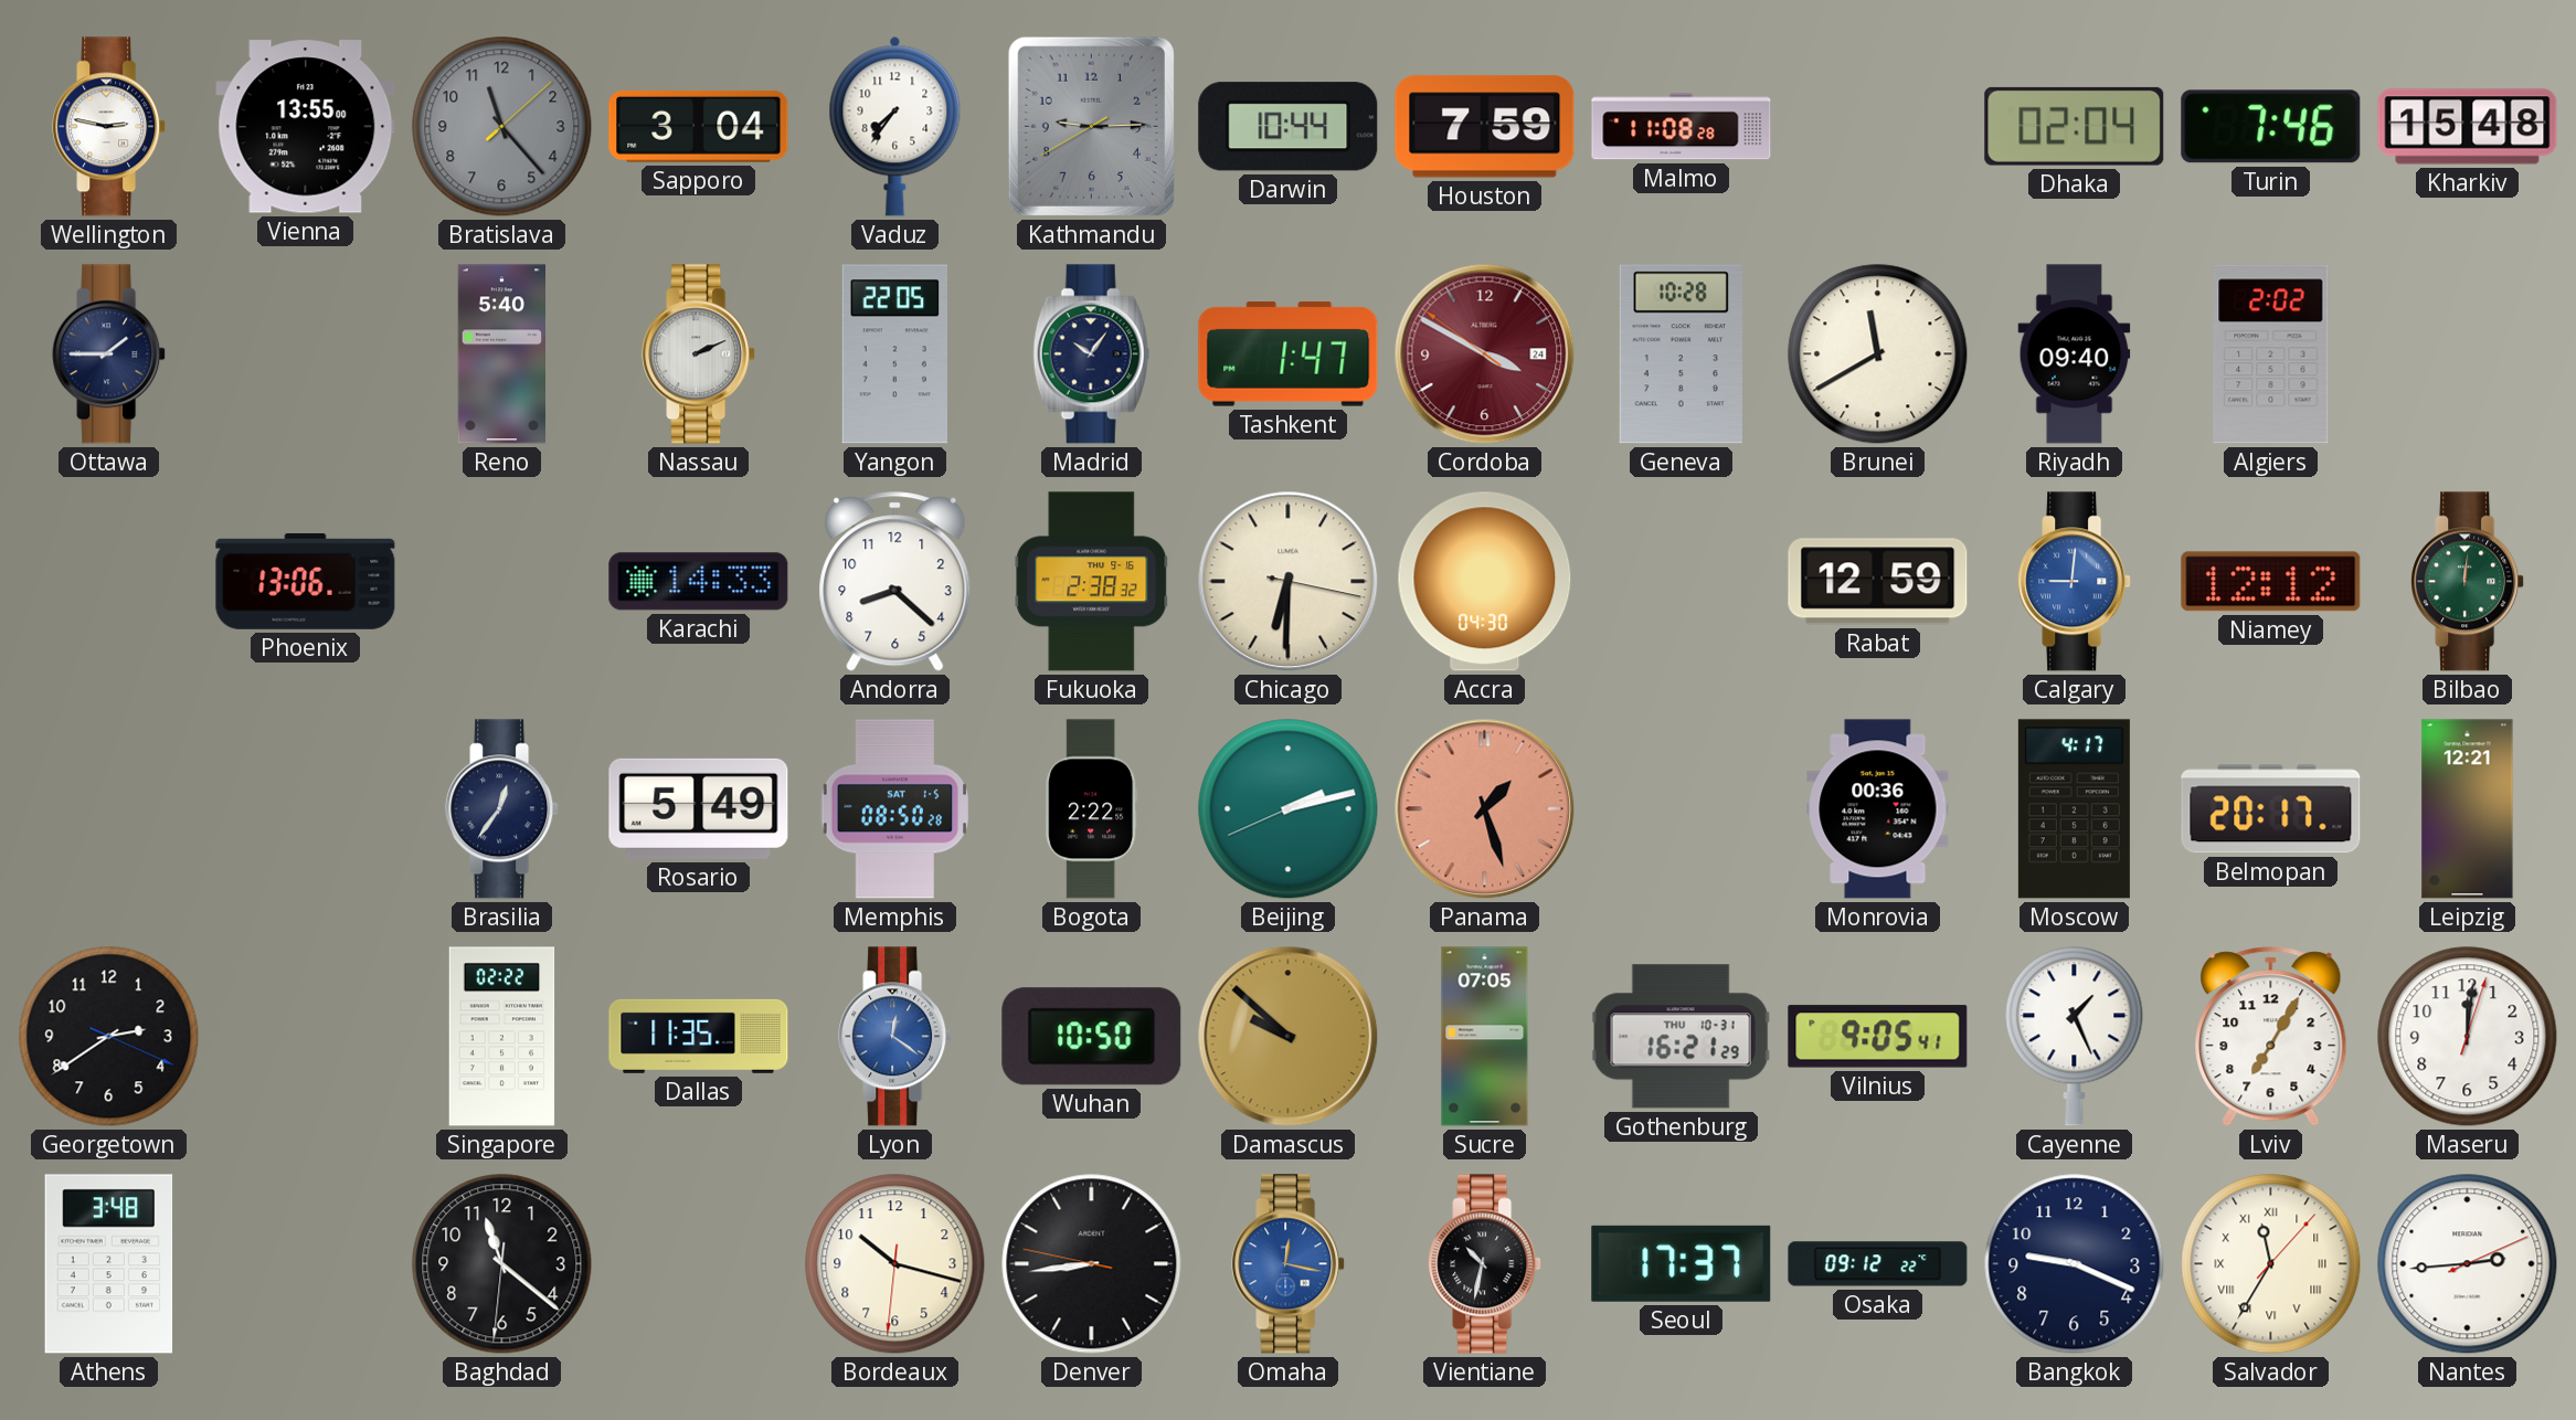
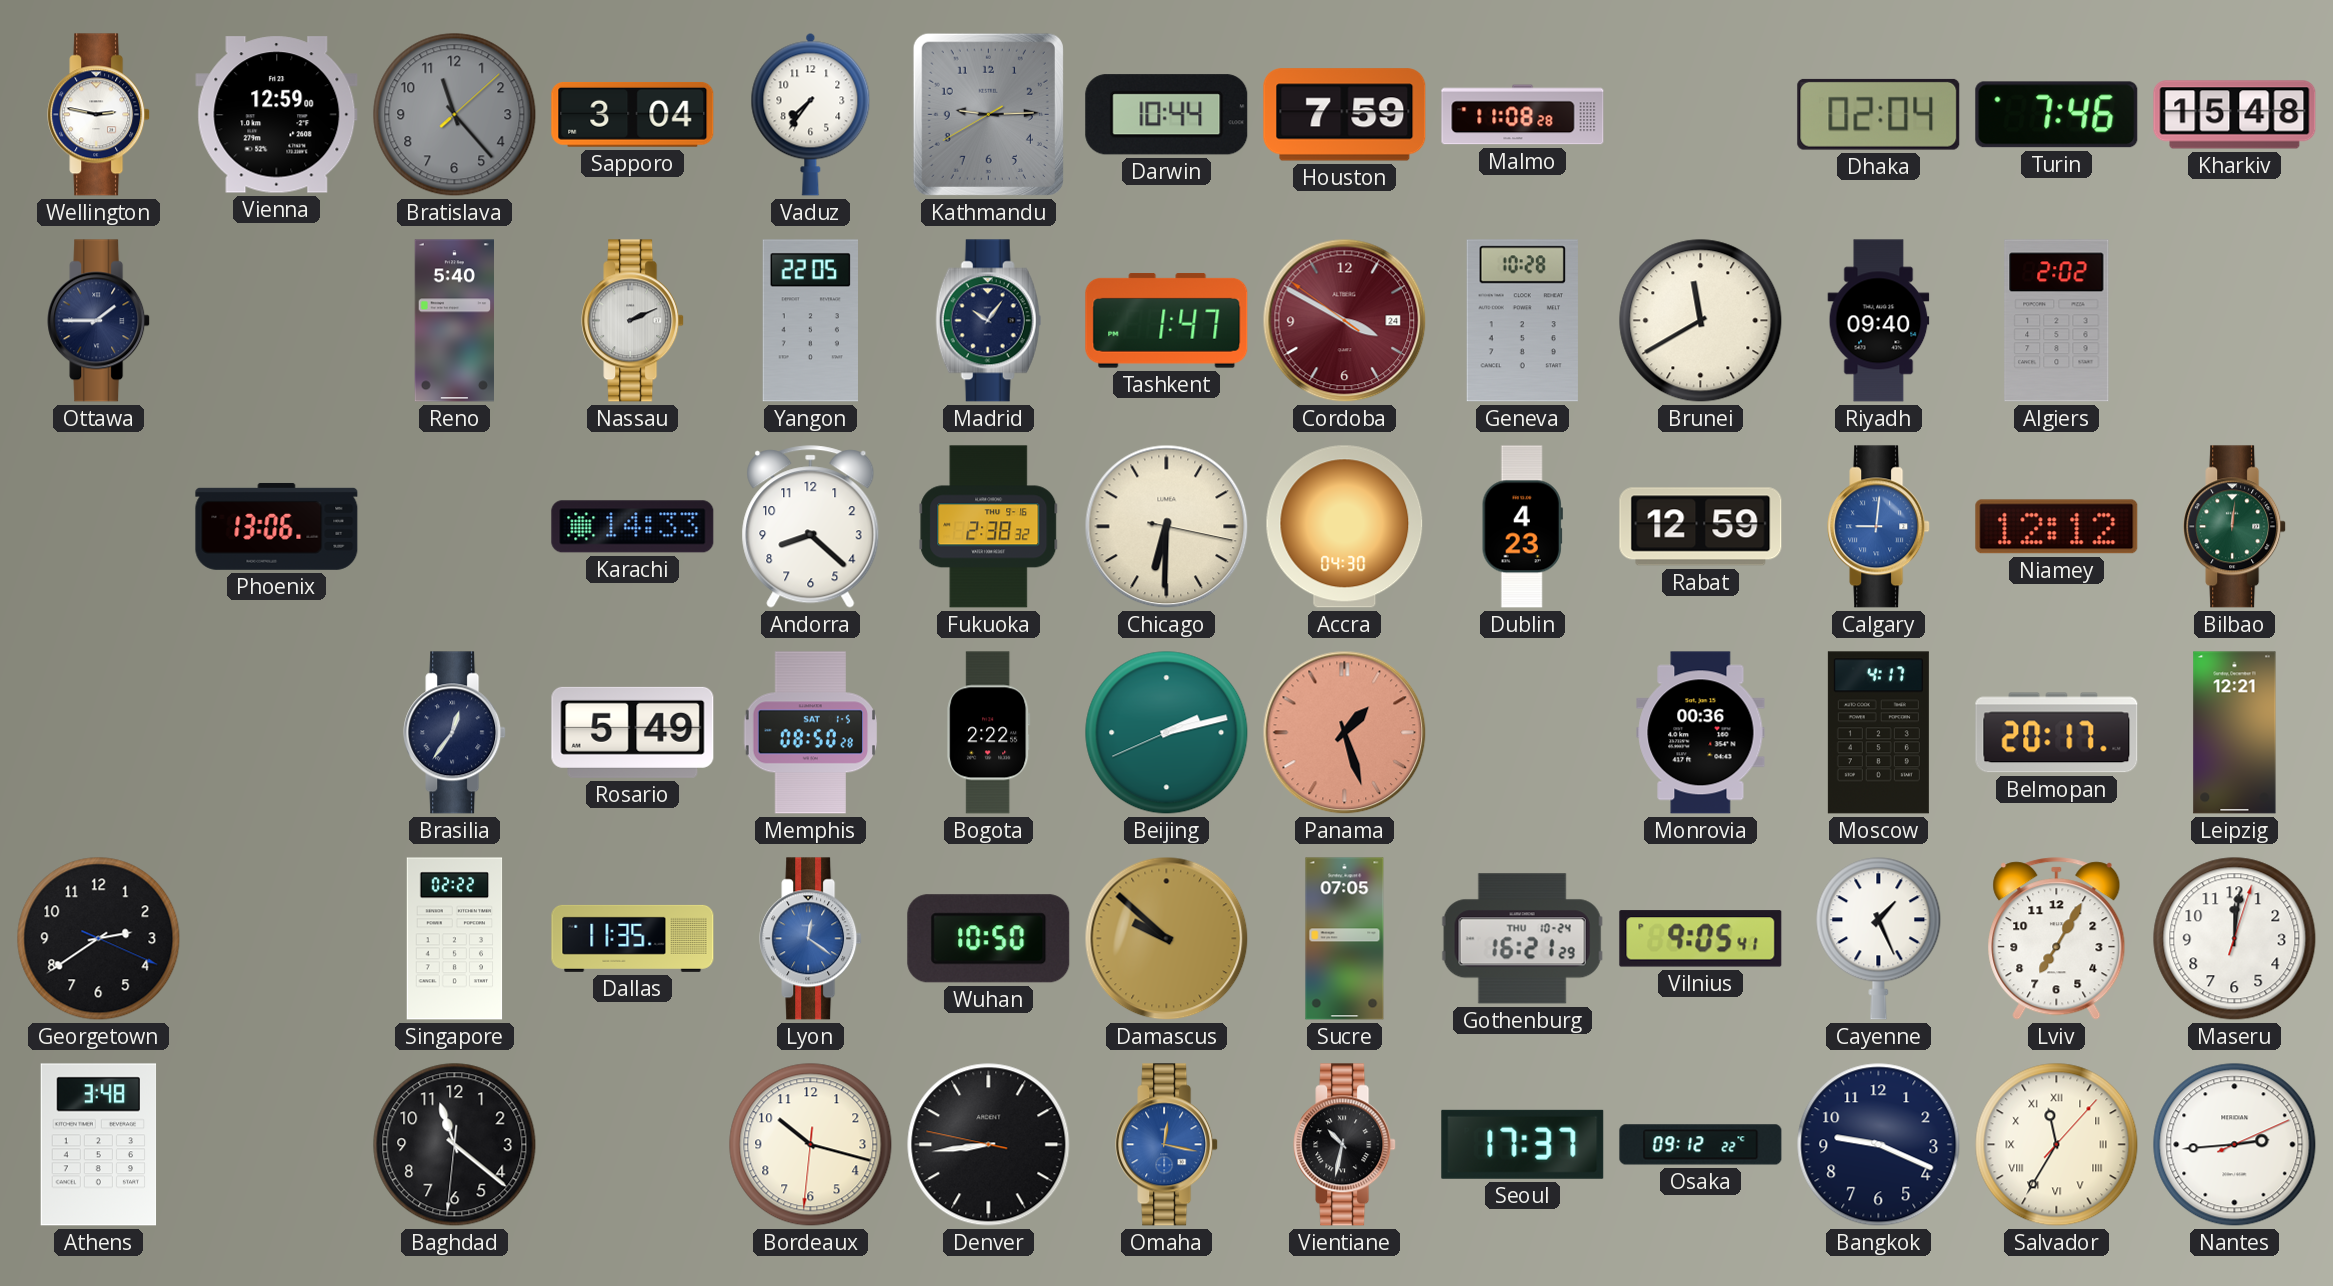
Vienna: 13:55 -> 12:59 (277, 115)
Dublin: none -> 4:23 (1522, 527)
Gothenburg date: THU 10-31 -> THU 10-24 (1522, 939)
